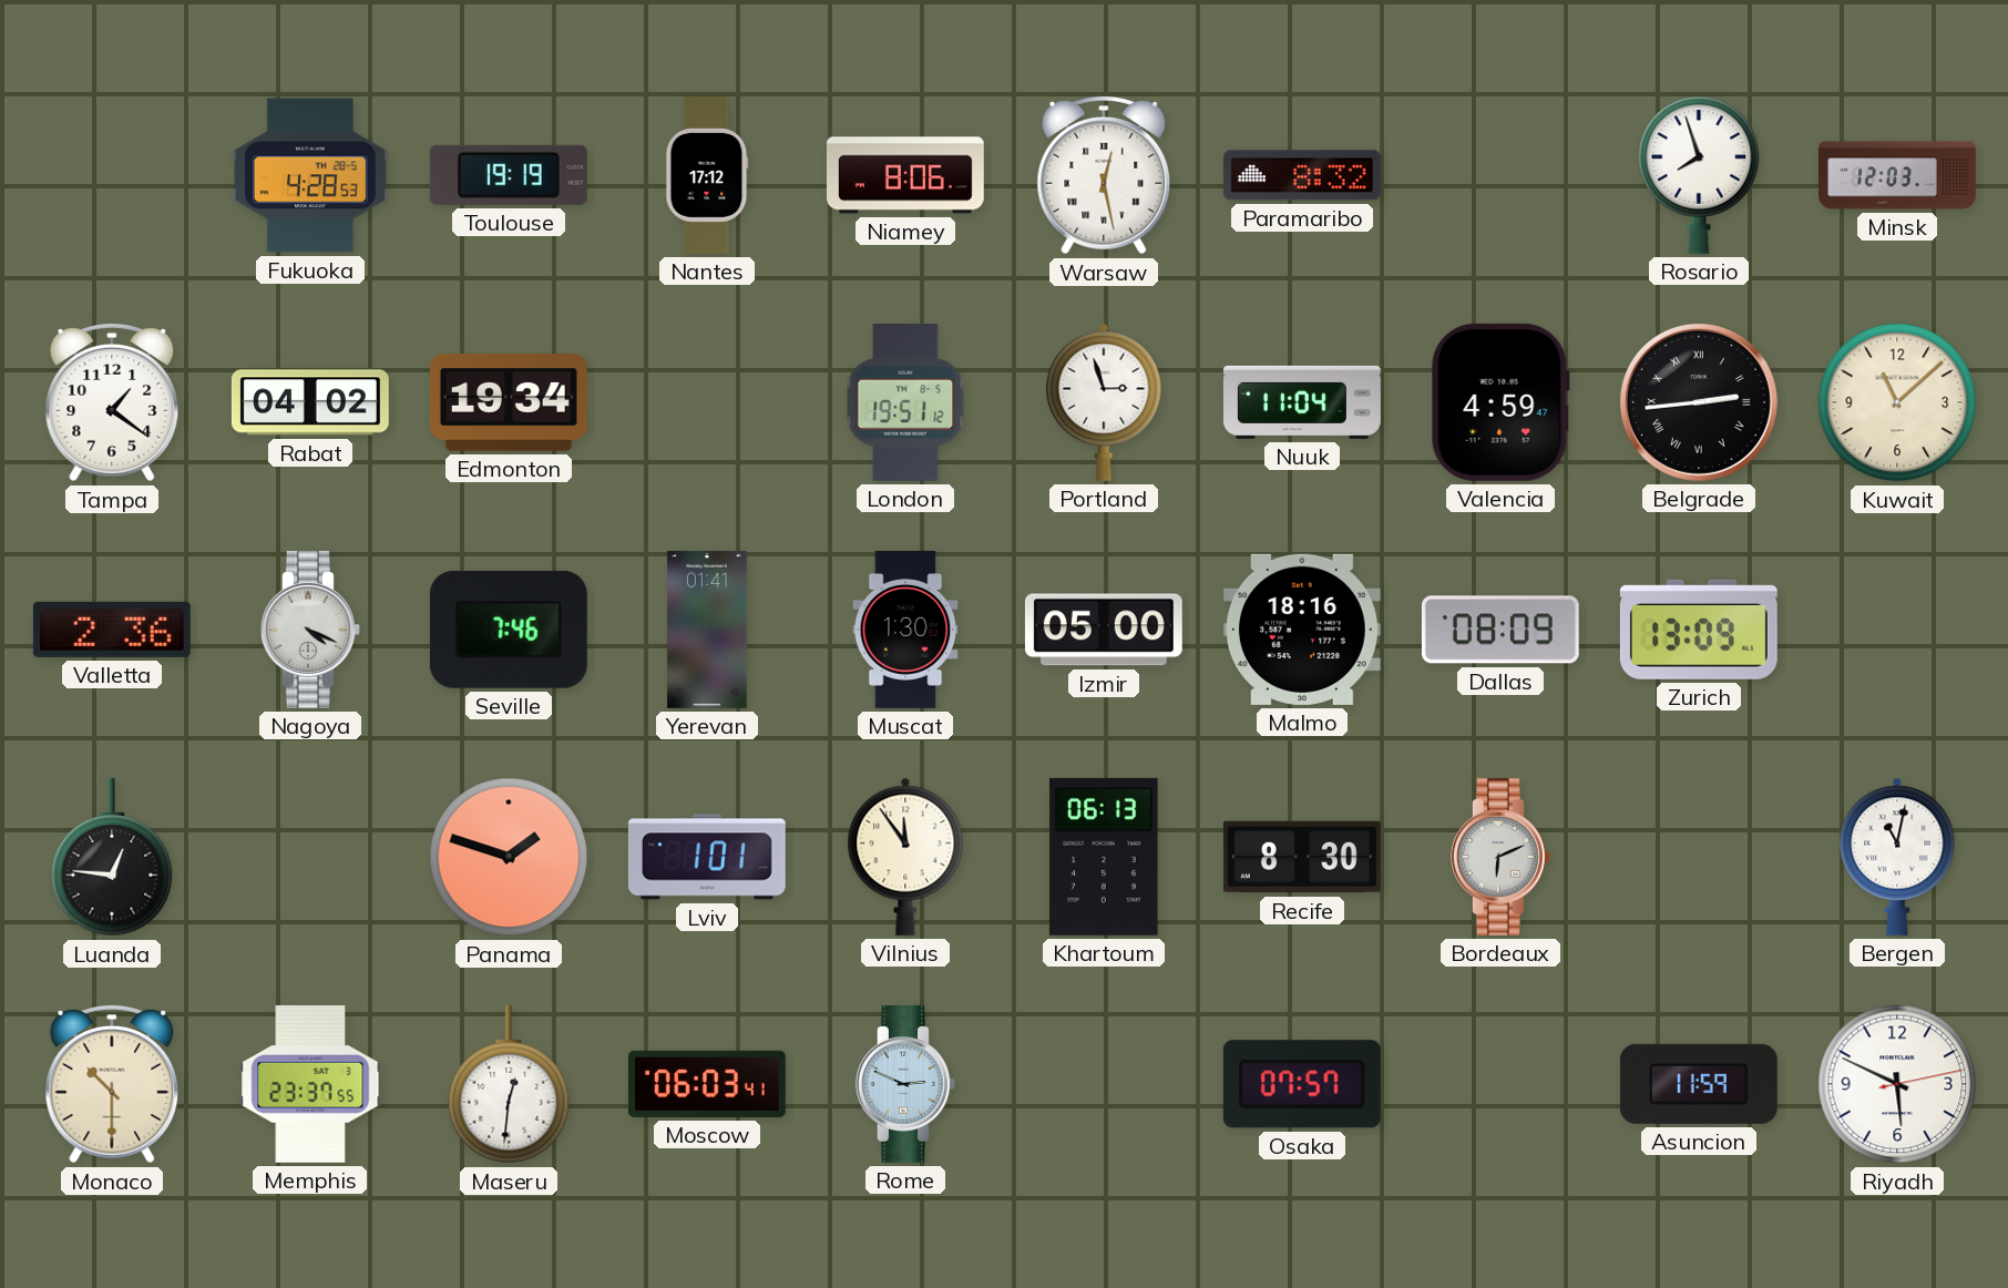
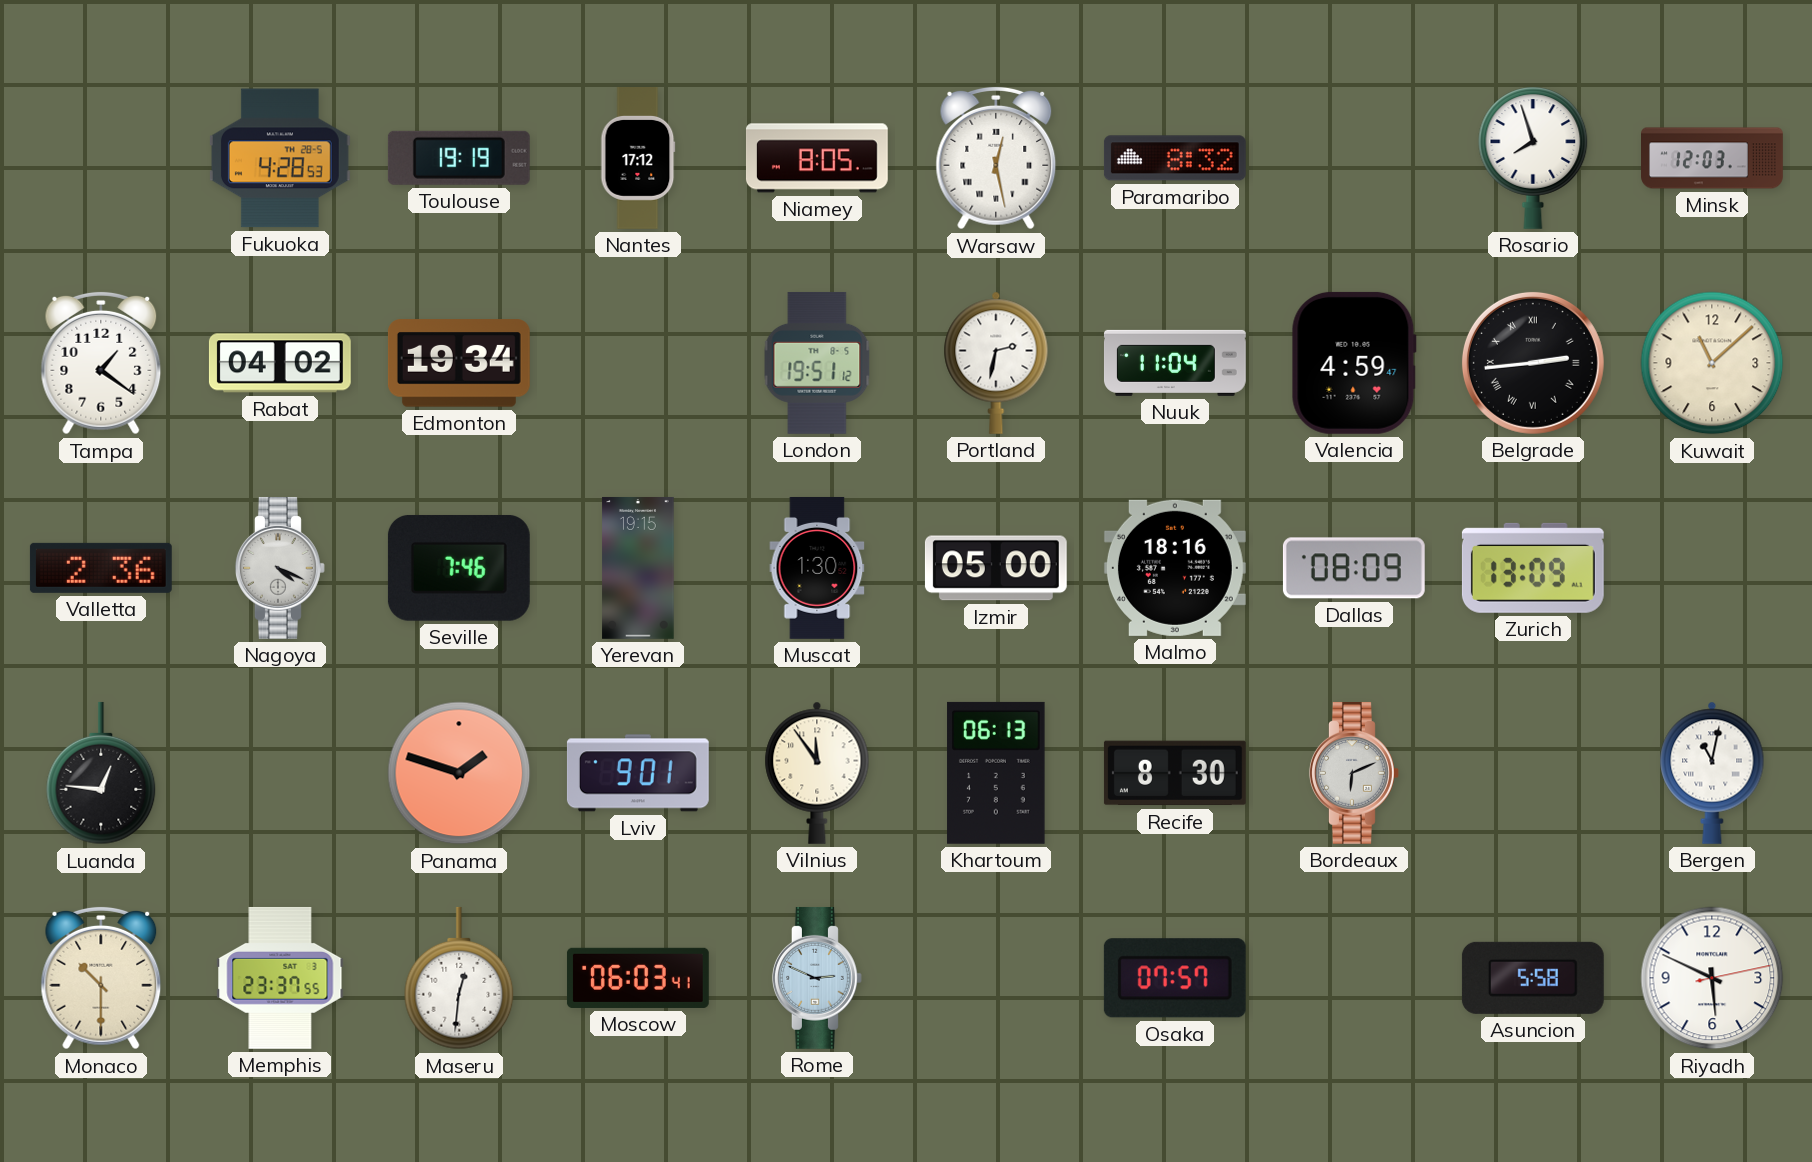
Niamey: 8:06 -> 8:05 (817, 158)
Portland: 2:57 -> 2:32 (996, 363)
Yerevan: 01:41 -> 19:15 (638, 568)
Lviv: 1:01 -> 9:01 (638, 773)
Asuncion: 11:59 -> 5:58 (1533, 978)
